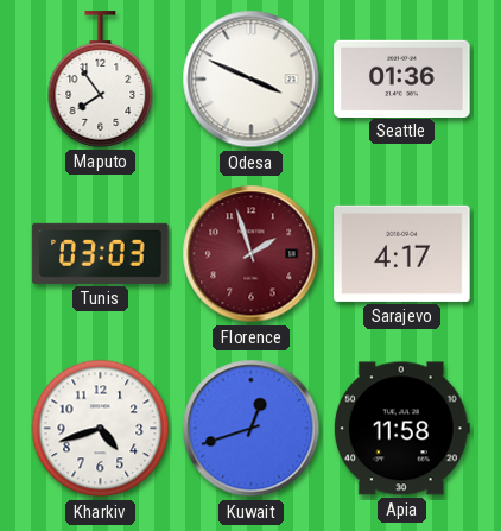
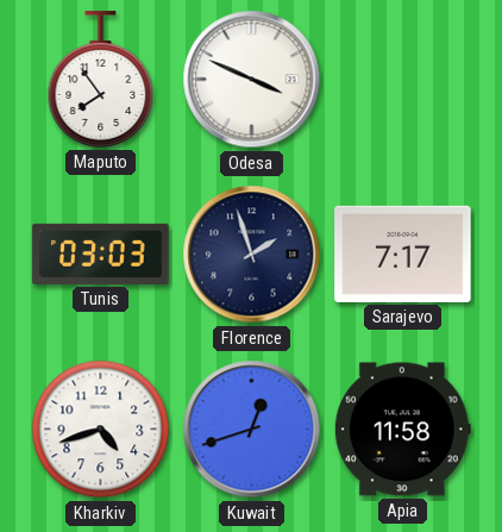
Seattle: 01:36 -> none (402, 78)
Florence dial: burgundy -> navy (252, 255)
Sarajevo: 4:17 -> 7:17 (403, 254)
